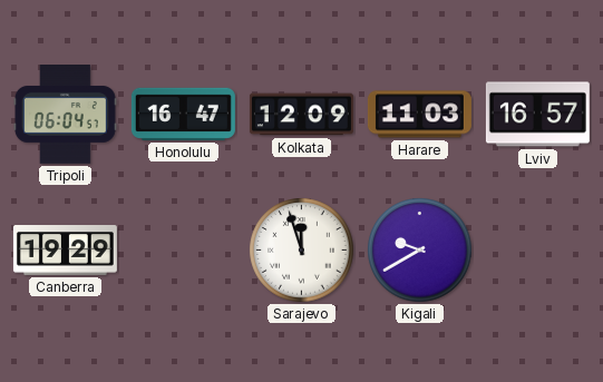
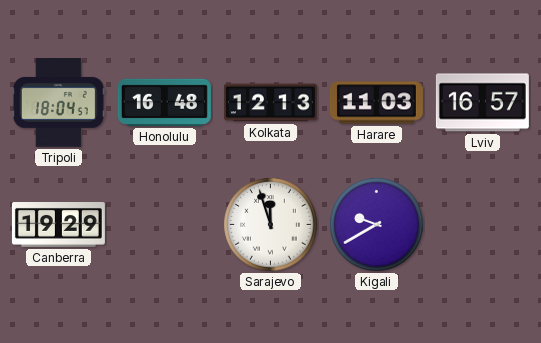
Tripoli: 06:04 -> 18:04 (58, 103)
Honolulu: 16:47 -> 16:48 (164, 102)
Kolkata: 12:09 -> 12:13 (270, 103)
